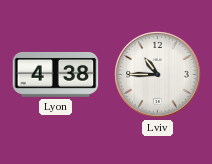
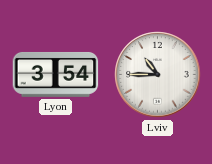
Lyon: 4:38 -> 3:54 (56, 74)
